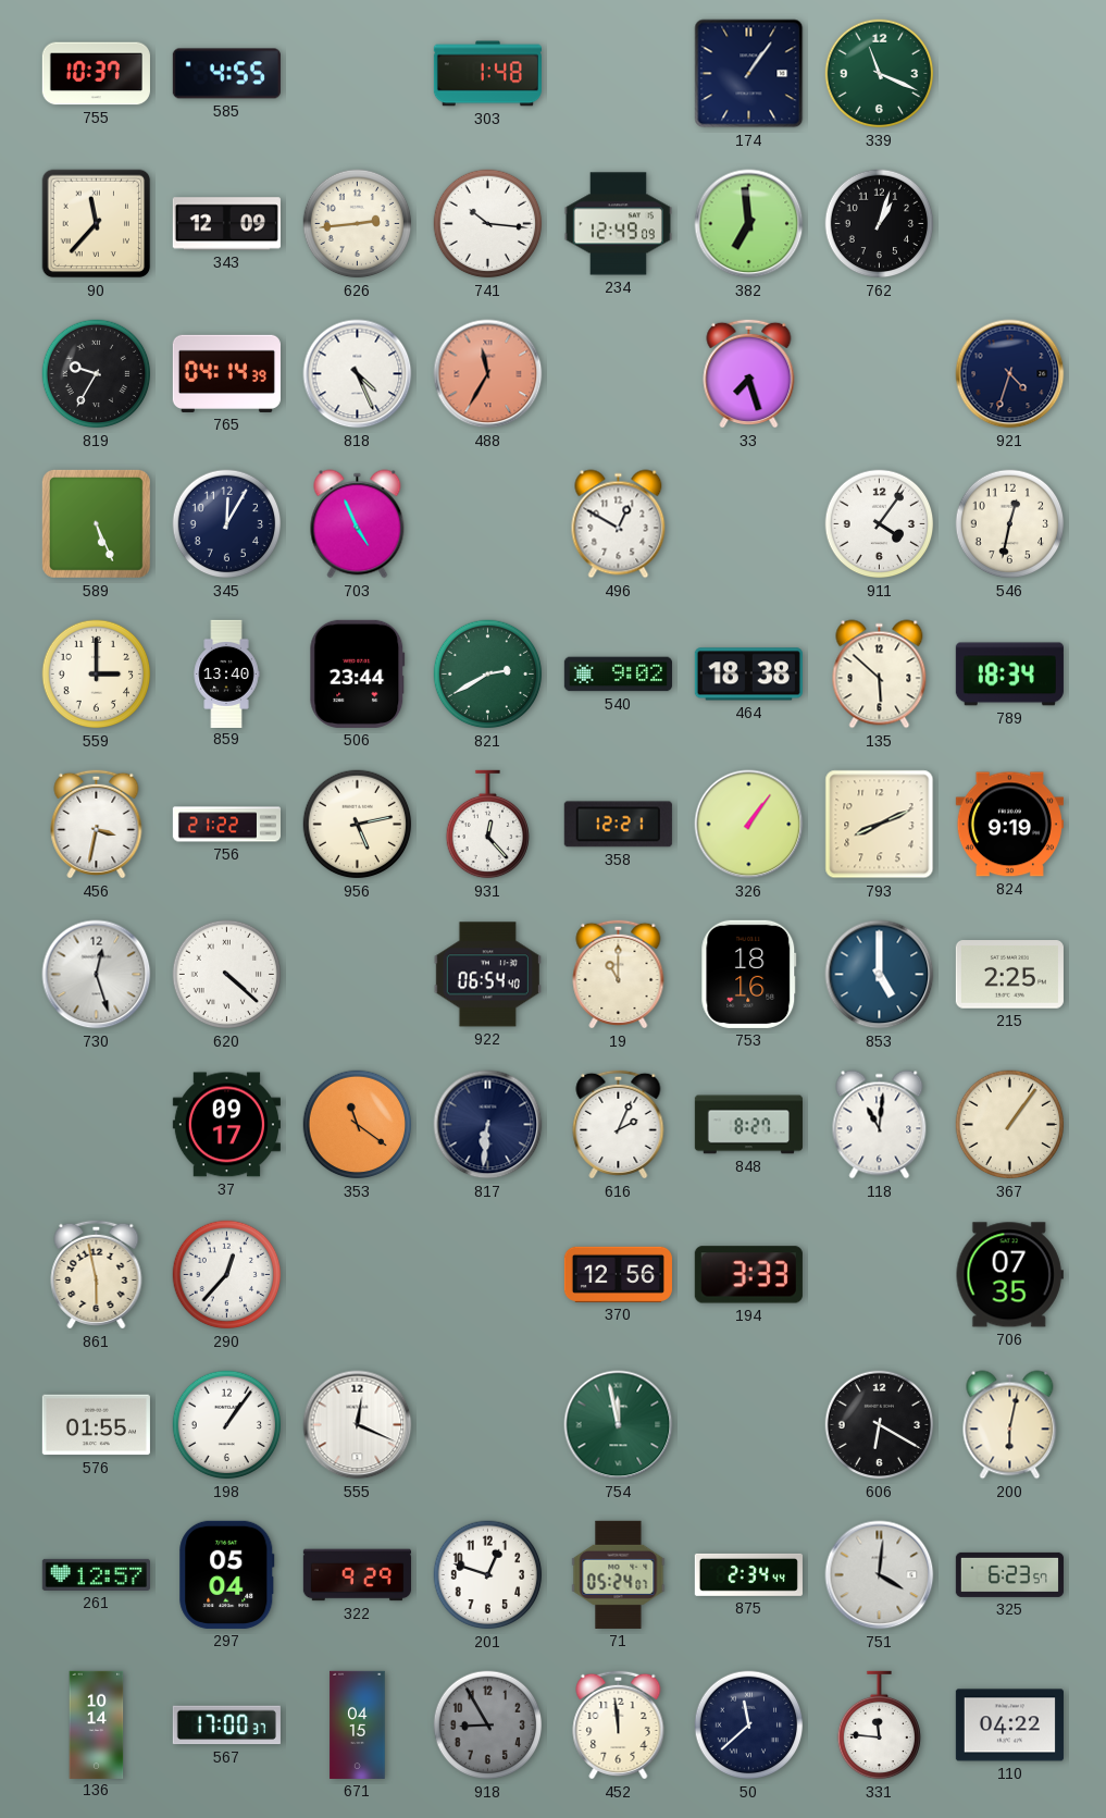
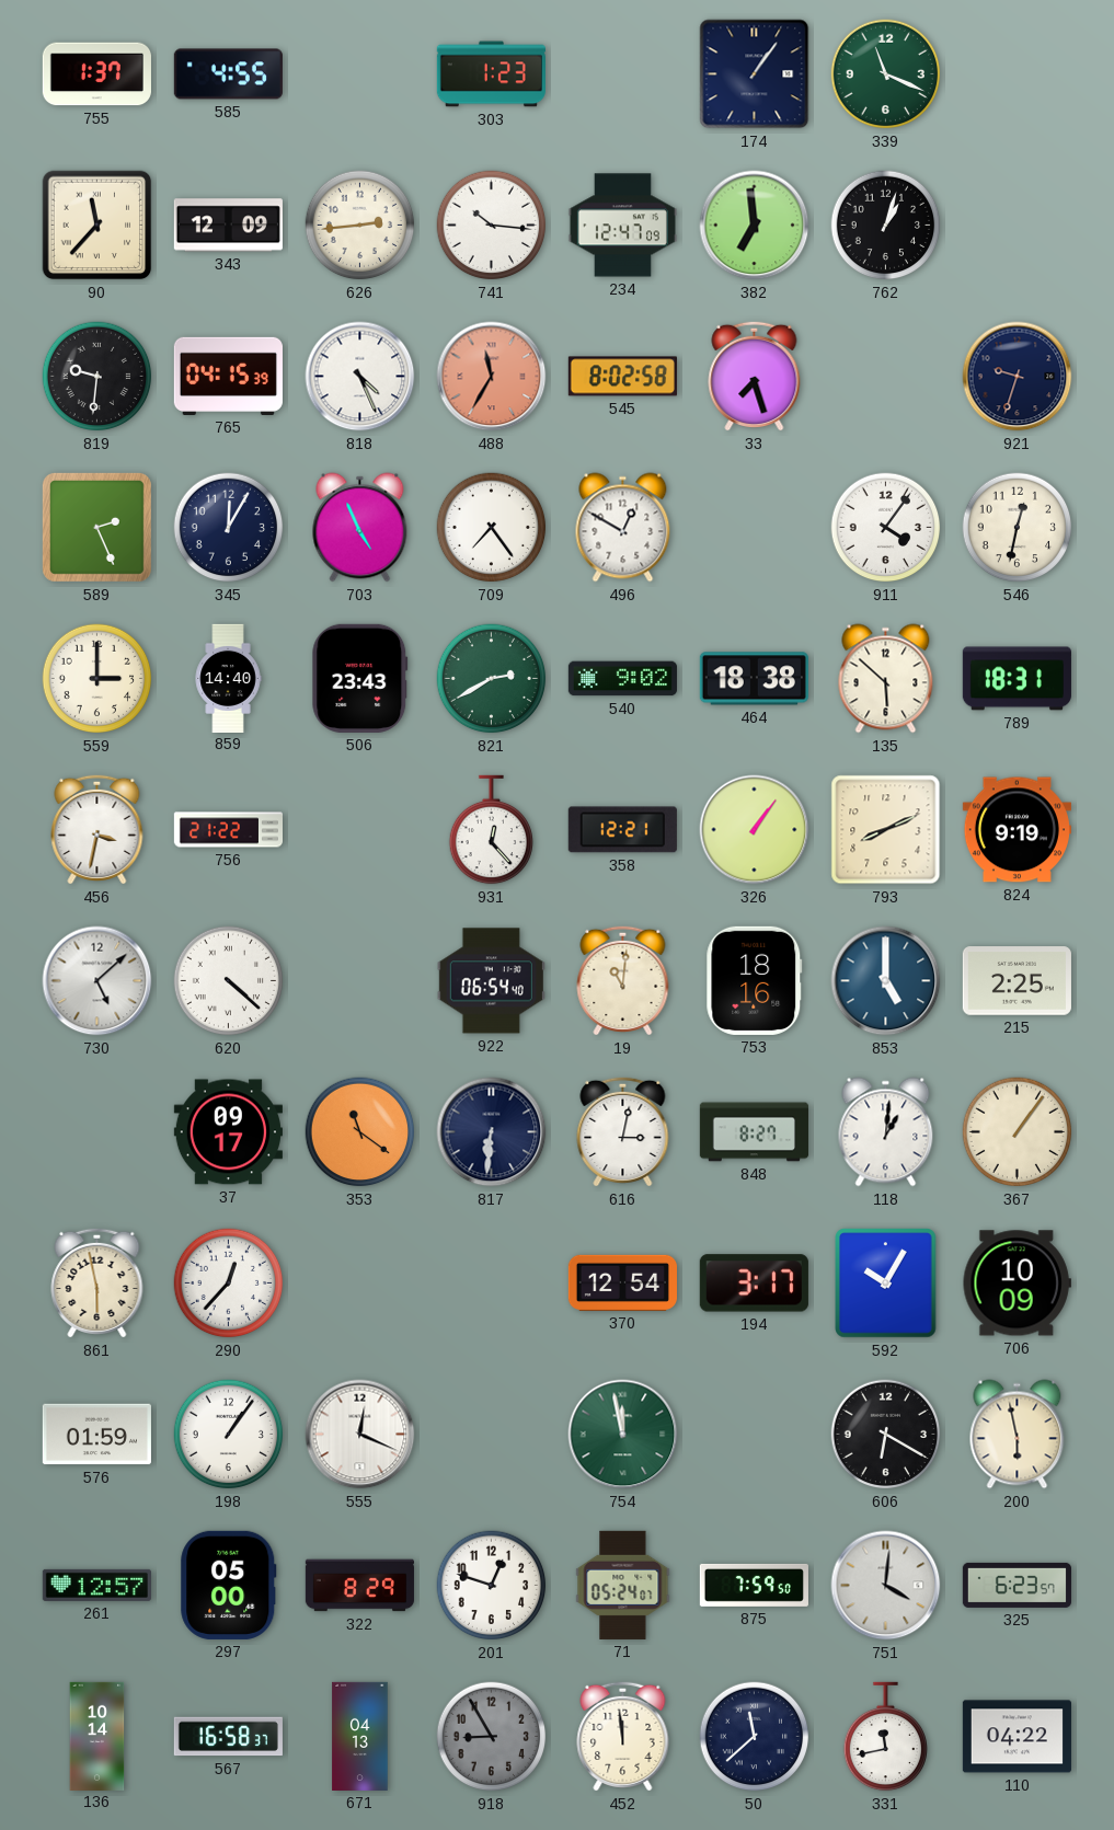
755: 10:37 -> 1:37 (96, 74)
303: 1:48 -> 1:23 (491, 74)
234: 12:49 -> 12:47 (622, 226)
819: 9:35 -> 9:31 (97, 377)
765: 04:14 -> 04:15 (228, 376)
545: none -> 8:02 (622, 377)
921: 4:33 -> 9:33 (1018, 377)
589: 5:26 -> 2:26 (96, 527)
709: none -> 7:24 (492, 528)
859: 13:40 -> 14:40 (228, 678)
506: 23:44 -> 23:43 (360, 678)
789: 18:34 -> 18:31 (1017, 679)
956: 5:13 -> none (358, 825)
730: 12:27 -> 5:08 (97, 981)
19: 11:00 -> 11:01 (623, 980)
616: 2:04 -> 3:02 (623, 1131)
118: 11:01 -> 1:01 (886, 1132)
370: 12:56 -> 12:54 (622, 1282)
194: 3:33 -> 3:17 (754, 1284)
592: none -> 10:05 (886, 1284)
706: 07:35 -> 10:09 (1017, 1284)
576: 01:55 -> 01:59 (96, 1435)
200: 6:02 -> 5:58 (1018, 1435)
297: 05:04 -> 05:00 (229, 1585)
322: 9:29 -> 8:29 (359, 1586)
875: 2:34 -> 7:59 (754, 1585)
567: 17:00 -> 16:58 (228, 1737)
671: 04:15 -> 04:13 (360, 1736)
331: 11:46 -> 11:43 (885, 1737)
